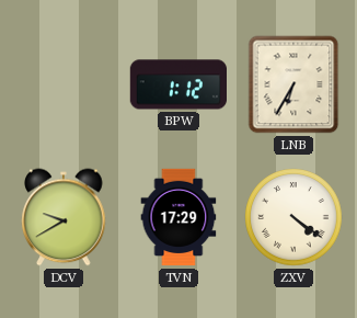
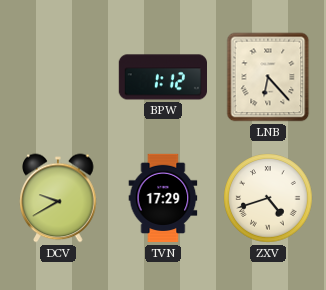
LNB: 6:35 -> 6:23 (268, 77)
ZXV: 4:21 -> 4:42 (268, 198)
